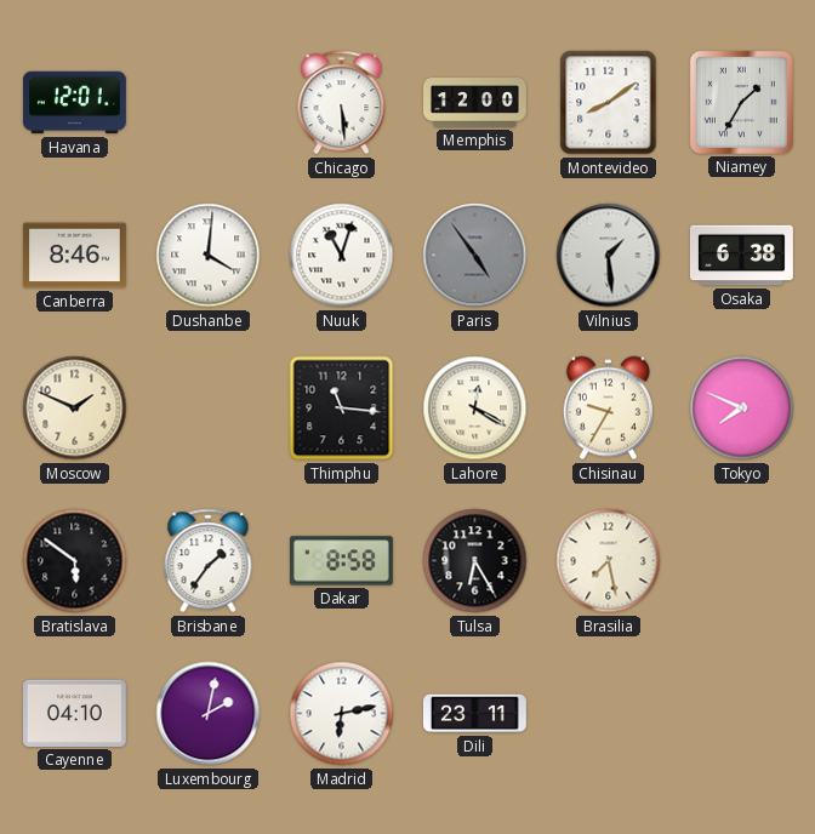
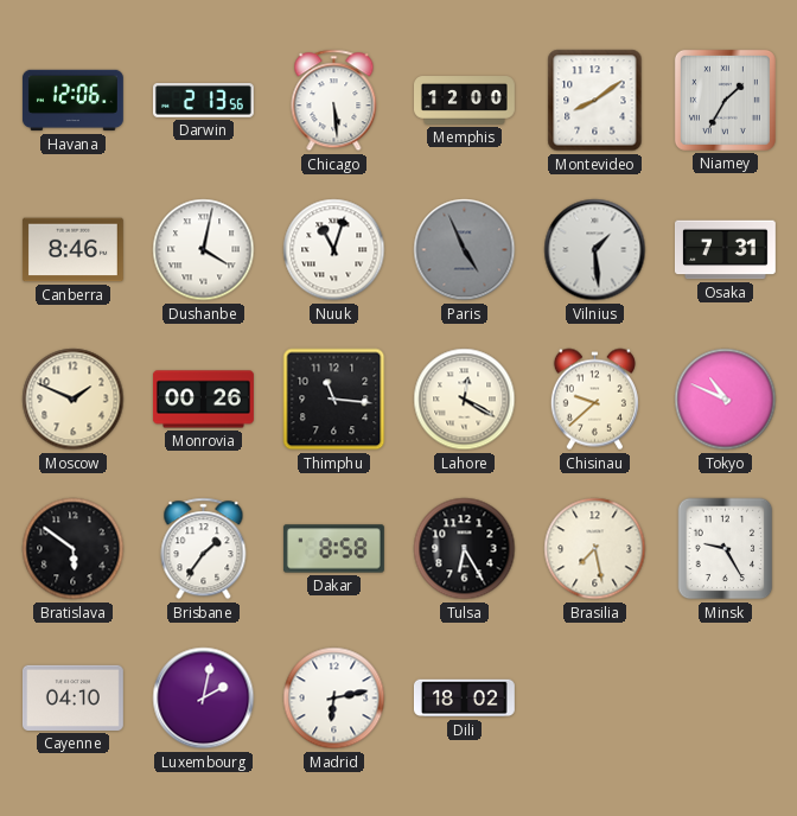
Havana: 12:01 -> 12:06 (72, 101)
Darwin: none -> 2:13 (203, 101)
Dushanbe: 4:01 -> 4:02 (204, 250)
Paris: 4:54 -> 4:56 (465, 250)
Osaka: 6:38 -> 7:31 (725, 250)
Monrovia: none -> 00:26 (203, 400)
Chisinau: 9:35 -> 9:38 (594, 400)
Tokyo: 7:49 -> 10:49 (726, 400)
Minsk: none -> 9:25 (726, 549)
Dili: 23:11 -> 18:02 (464, 699)
